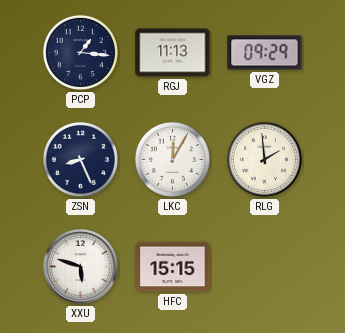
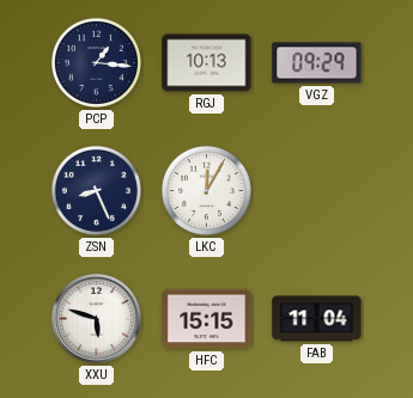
RGJ: 11:13 -> 10:13 (207, 63)
RLG: 1:59 -> none (264, 159)
FAB: none -> 11:04 (317, 319)
